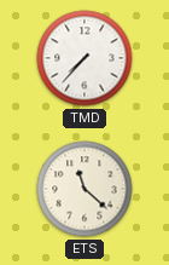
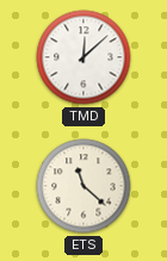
TMD: 7:37 -> 12:08 (83, 57)
